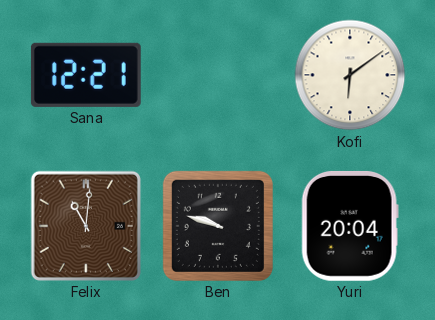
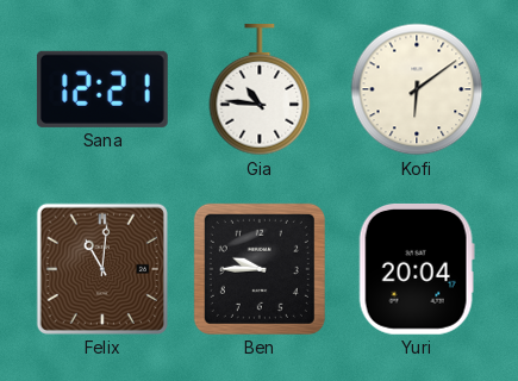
Gia: none -> 10:46 (260, 90)
Ben: 9:48 -> 9:45 (260, 269)
